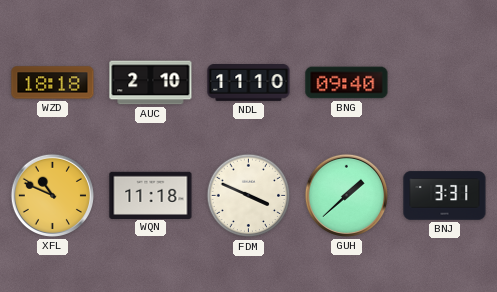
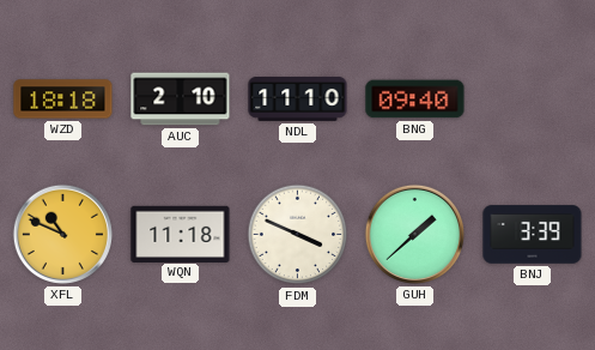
BNJ: 3:31 -> 3:39 (533, 235)
